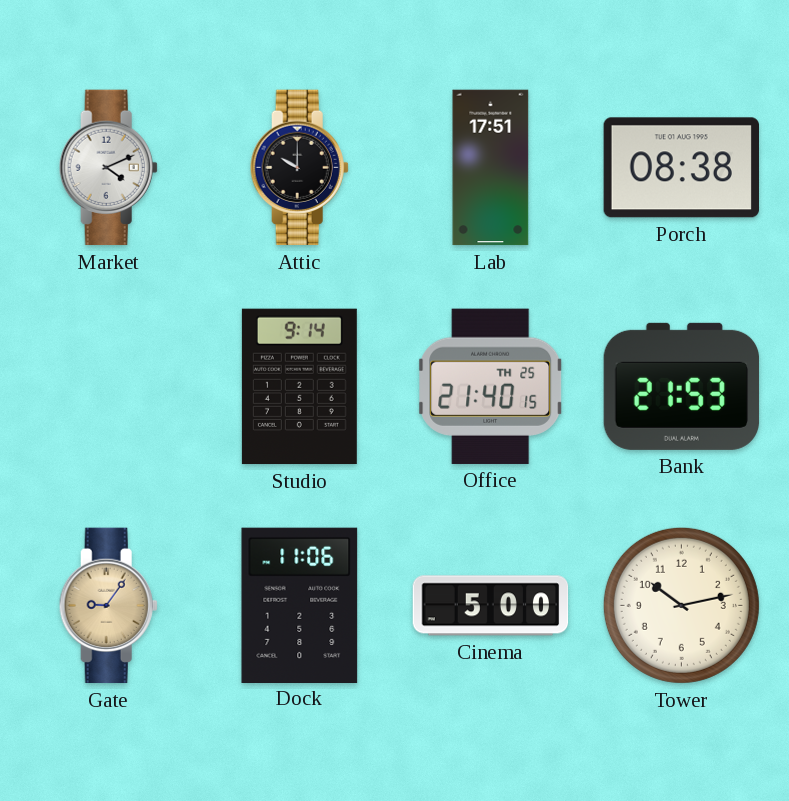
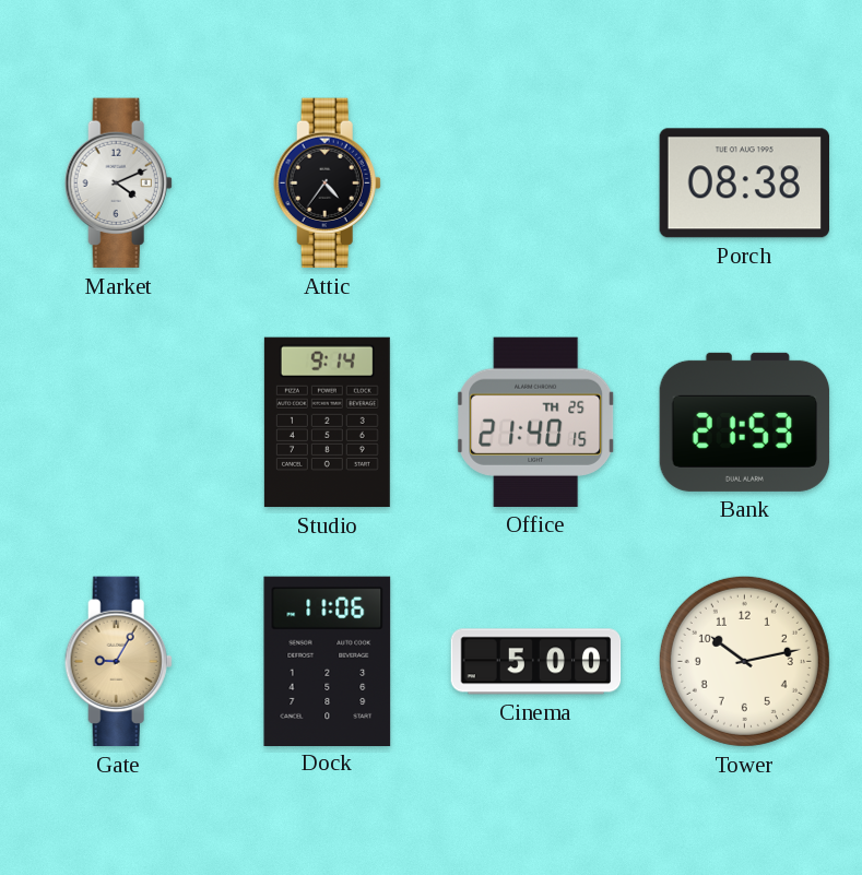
Attic: 10:00 -> 4:36 (327, 184)
Lab: 17:51 -> none (491, 168)
Gate: 9:06 -> 9:05 (118, 662)
